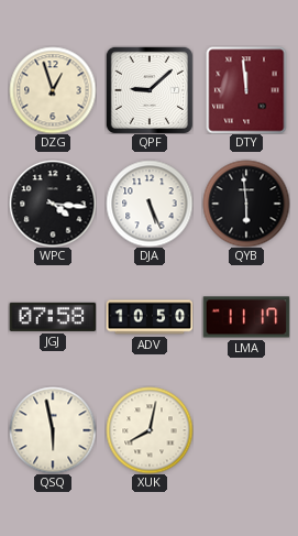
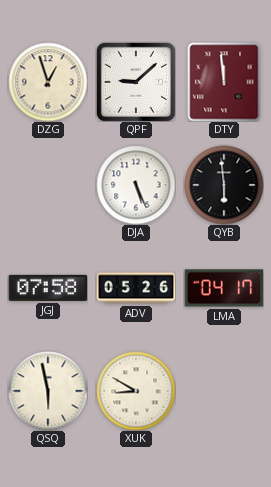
WPC: 4:16 -> none (53, 204)
ADV: 10:50 -> 05:26 (136, 288)
LMA: 11:17 -> 04:17 (224, 288)
XUK: 8:02 -> 8:50 (136, 391)
